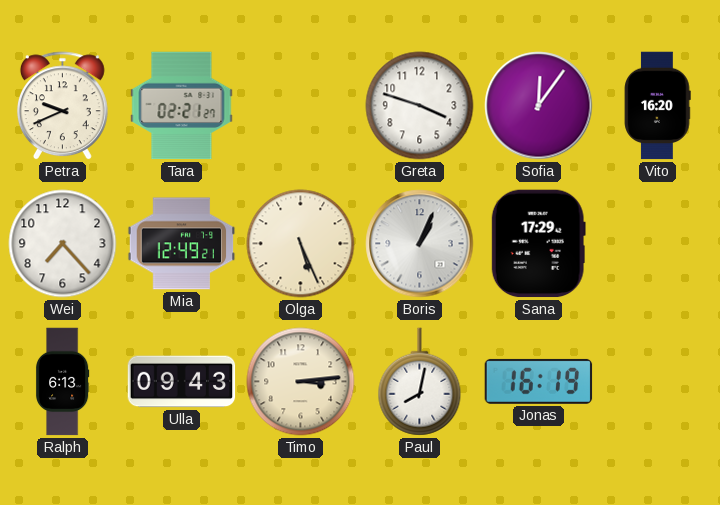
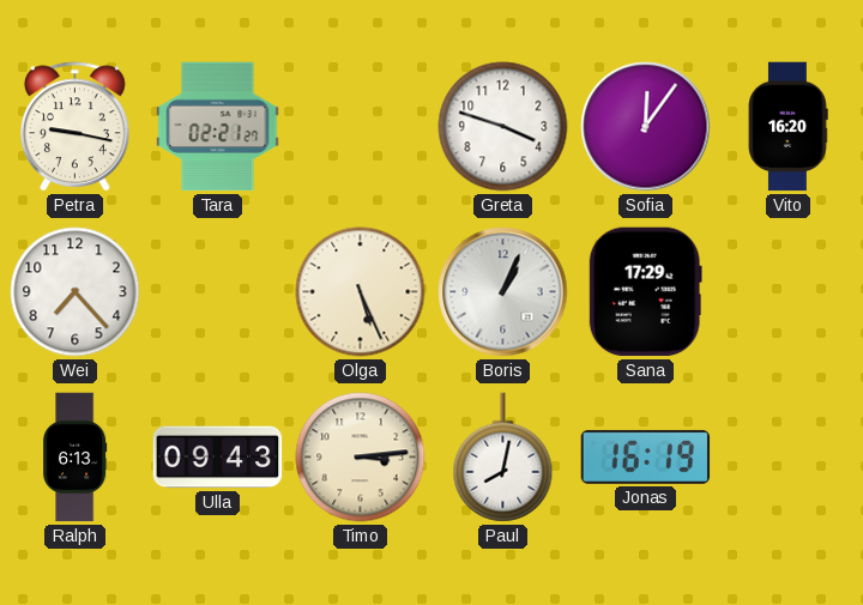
Petra: 9:41 -> 9:17 (74, 127)
Mia: 12:49 -> none (182, 244)
